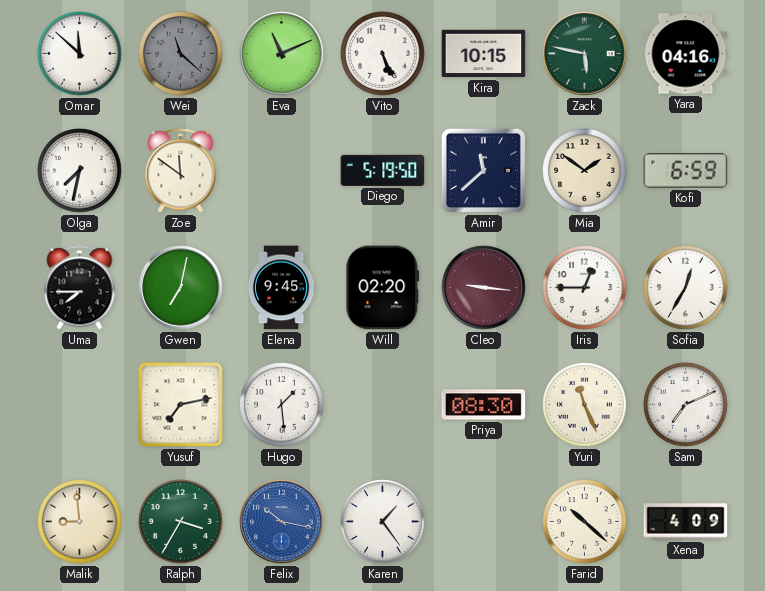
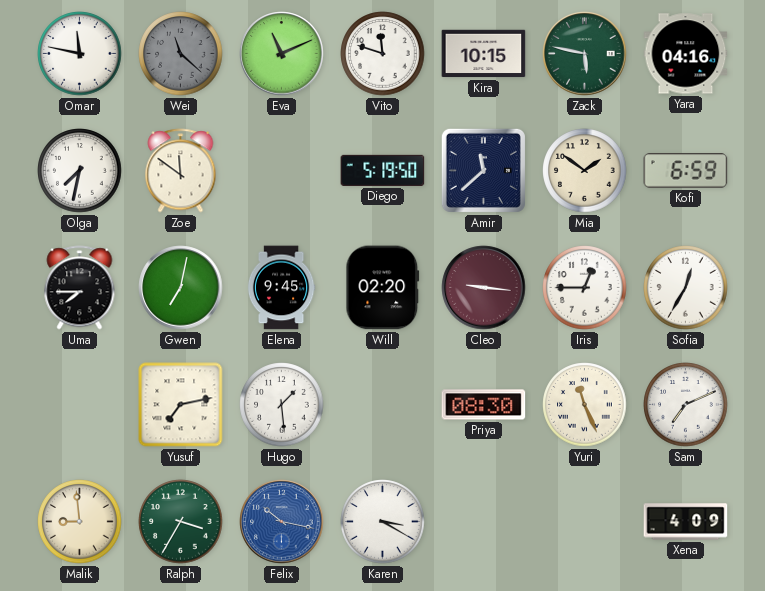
Omar: 11:52 -> 11:47 (80, 54)
Vito: 5:26 -> 11:48 (383, 54)
Karen: 1:24 -> 3:20 (383, 522)
Farid: 10:22 -> none (585, 522)
